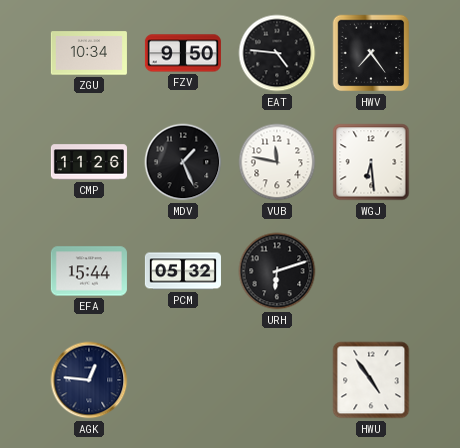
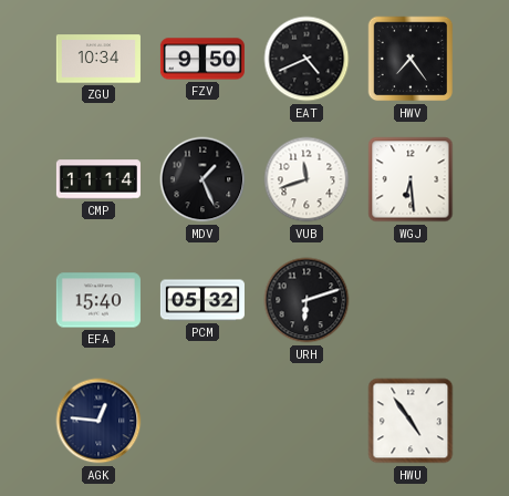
EAT: 4:46 -> 4:41 (307, 59)
CMP: 11:26 -> 11:14 (98, 179)
VUB: 11:47 -> 11:42 (307, 179)
EFA: 15:44 -> 15:40 (98, 300)
